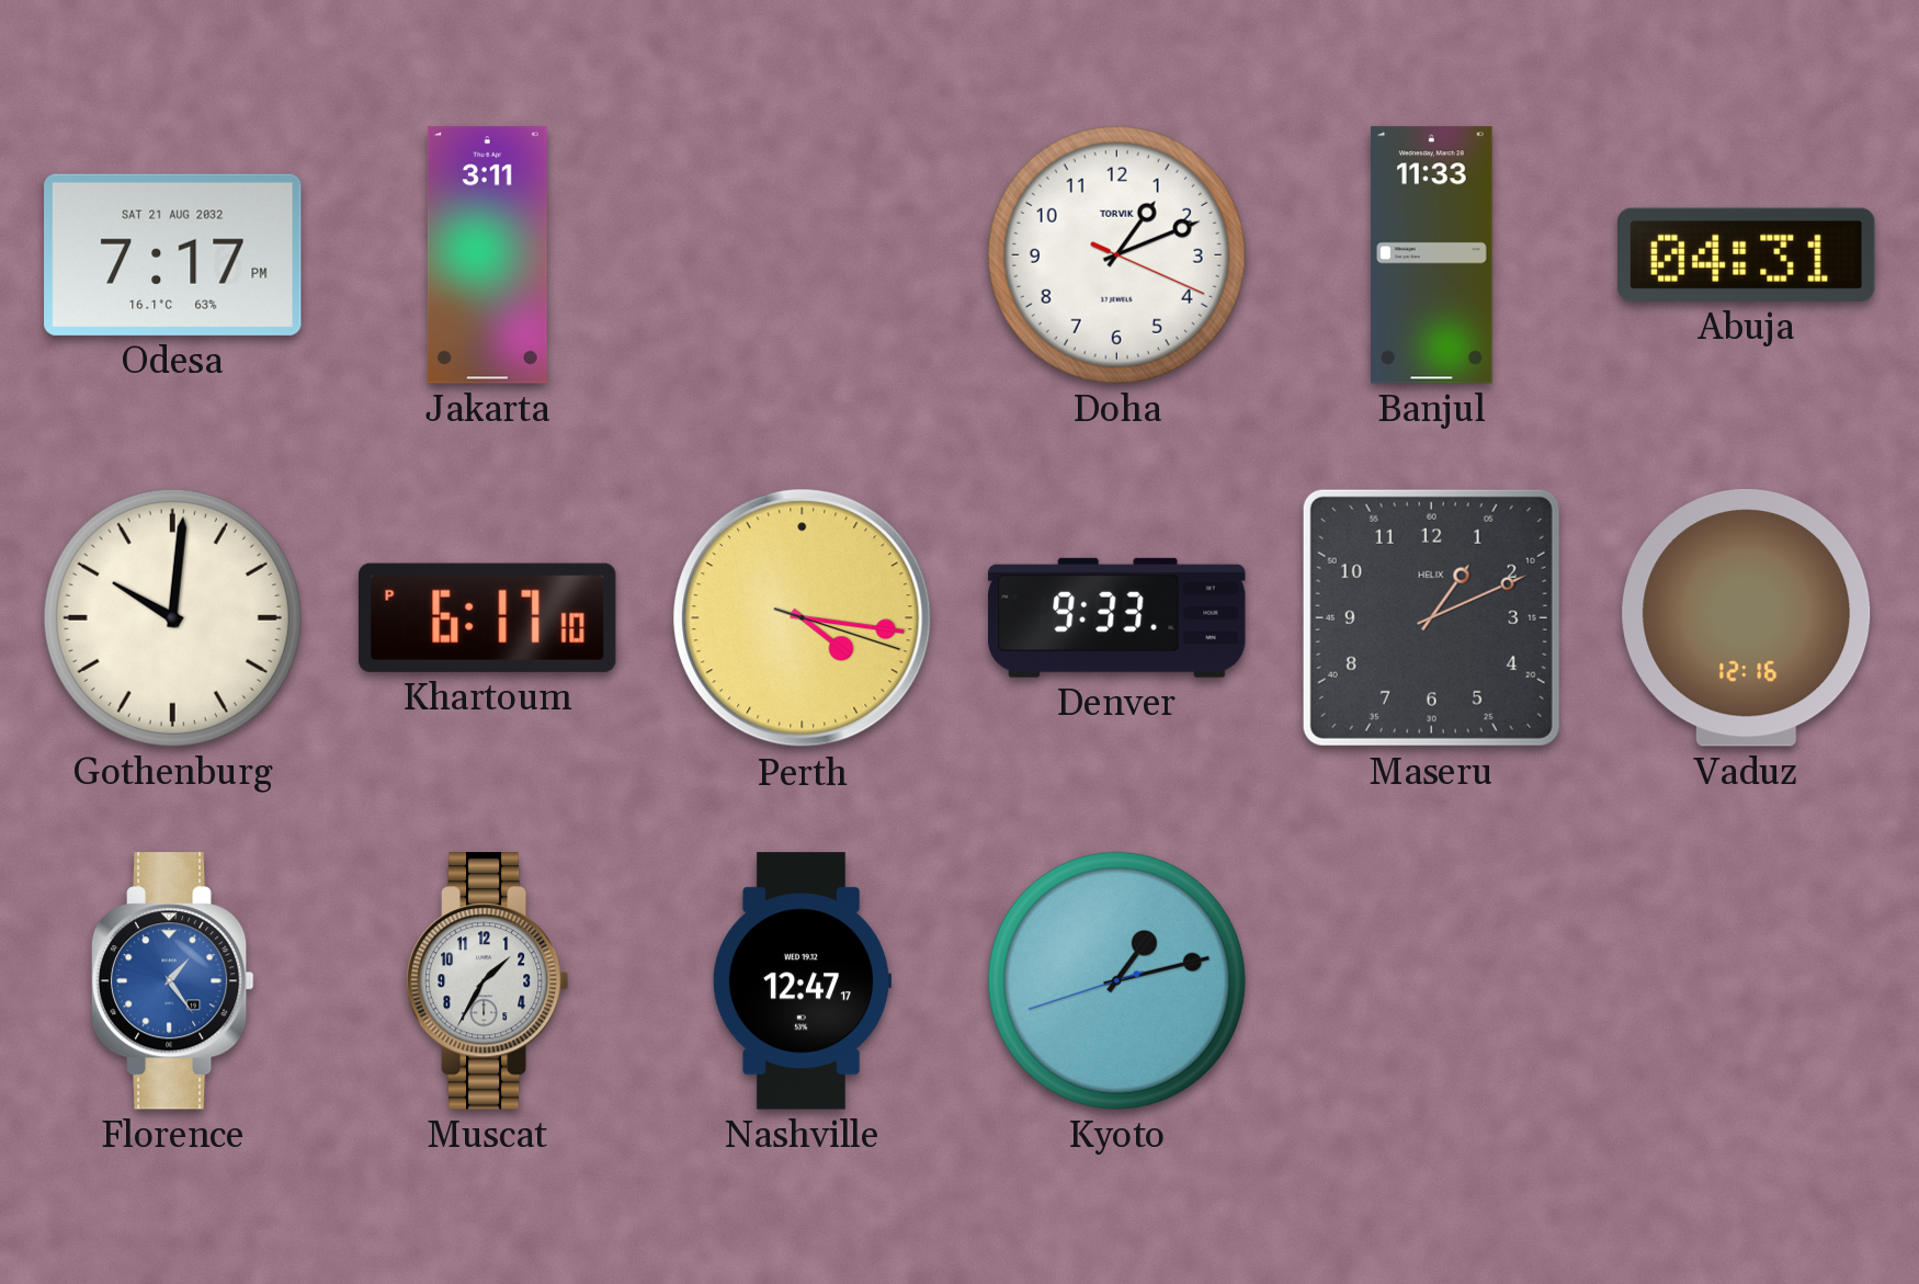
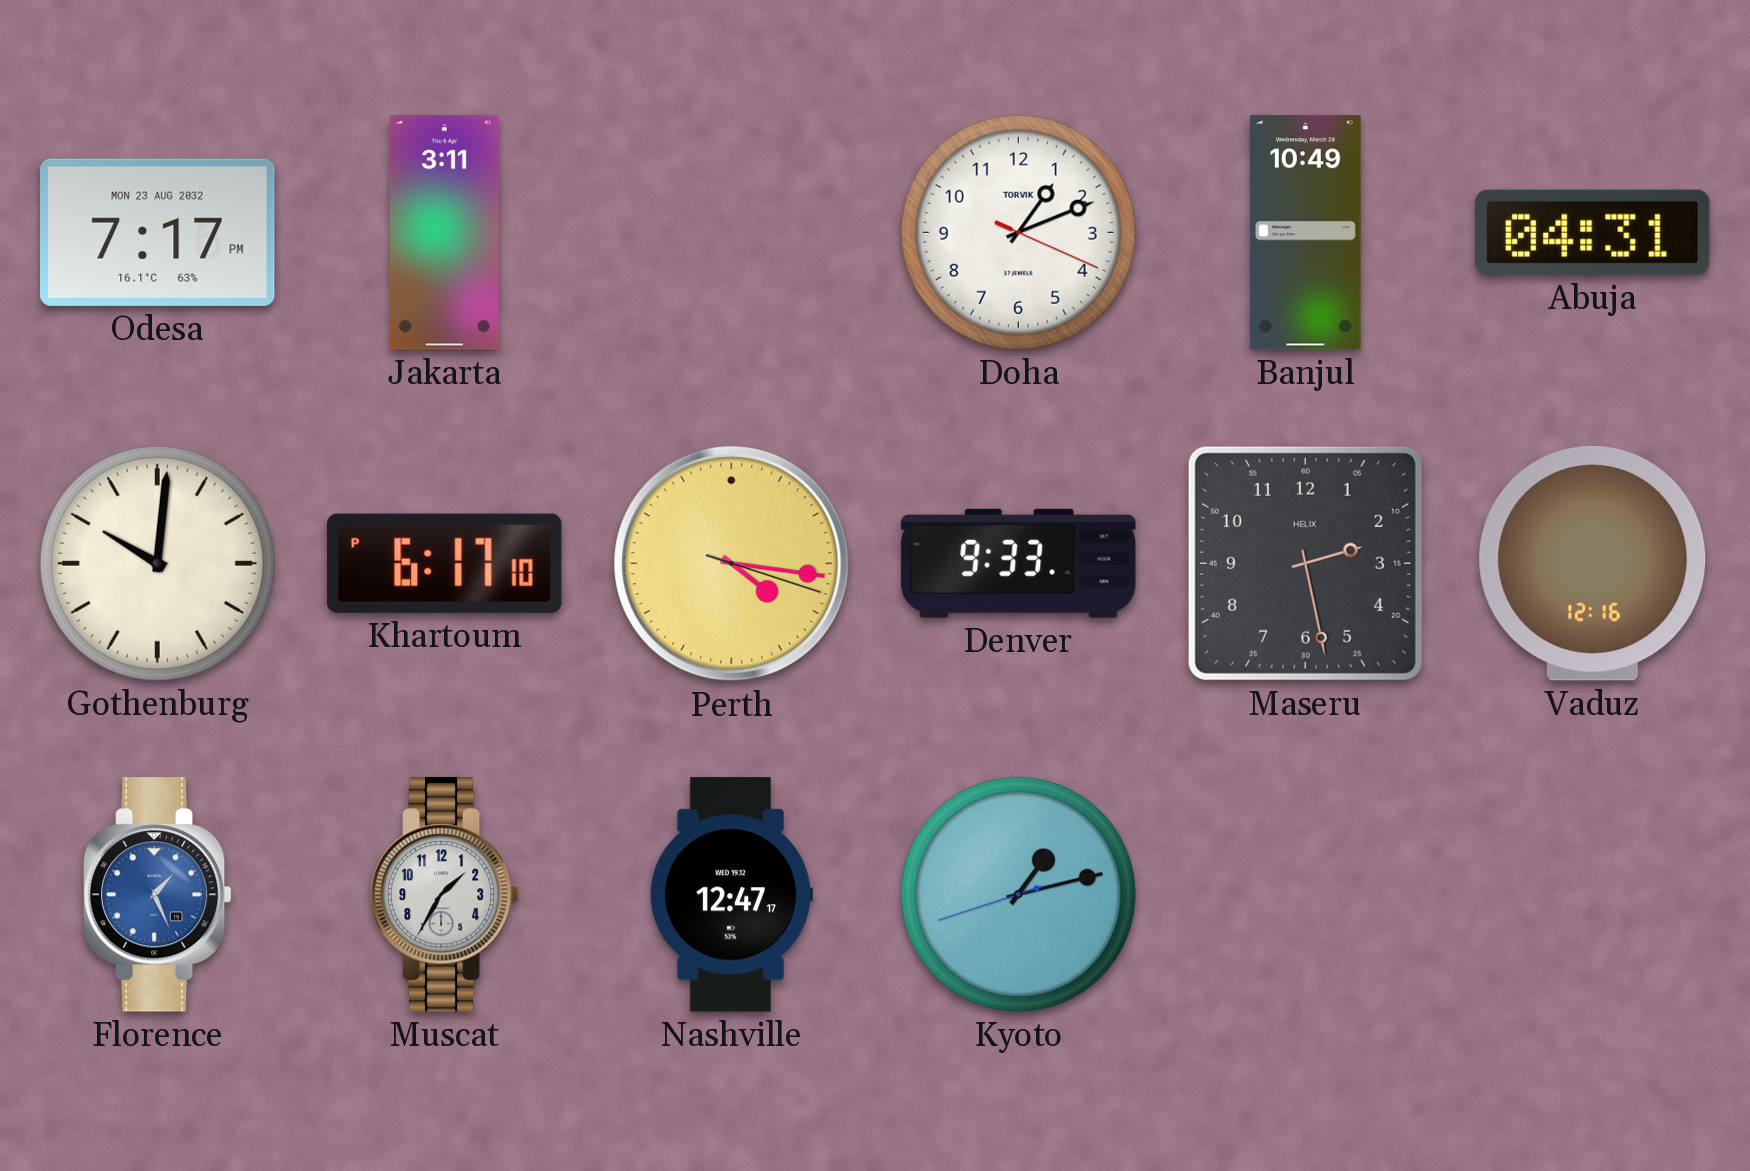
Odesa date: SAT 21 AUG 2032 -> MON 23 AUG 2032 (158, 232)
Banjul: 11:33 -> 10:49 (1306, 233)
Maseru: 1:11 -> 2:28 (1305, 563)
Florence: 1:24 -> 1:26 (157, 895)
